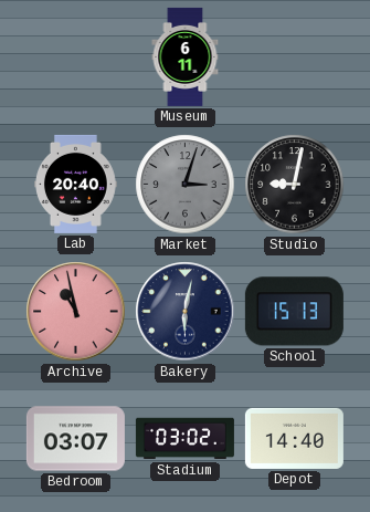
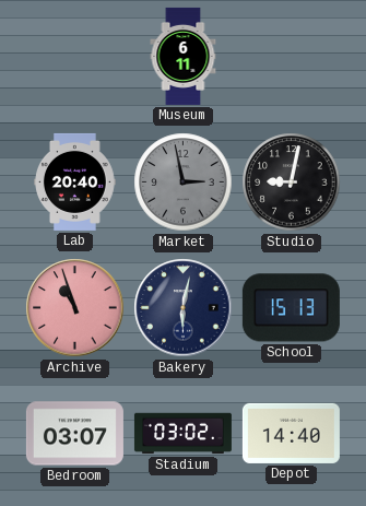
Market: 3:03 -> 2:58 (184, 183)
Archive: 10:58 -> 10:57 (75, 308)
